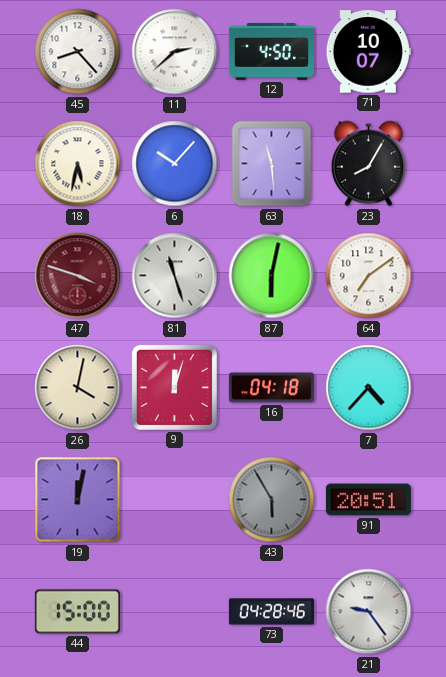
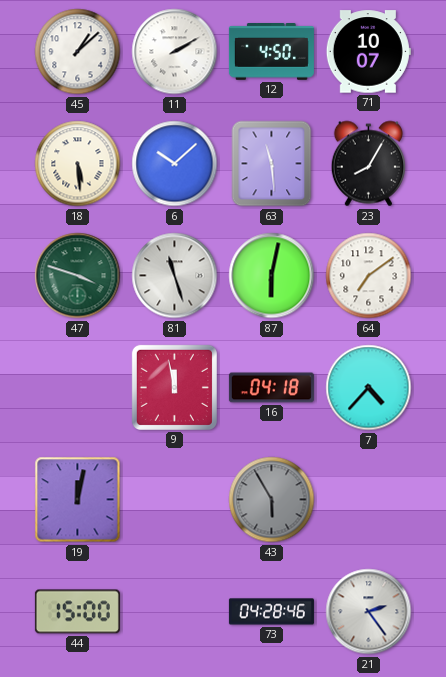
45: 8:23 -> 1:08 (78, 52)
11: 2:38 -> 2:10 (175, 52)
18: 5:32 -> 5:29 (78, 164)
6: 10:07 -> 10:08 (175, 164)
47 dial: burgundy -> green (78, 276)
26: 4:02 -> none (78, 388)
9: 12:03 -> 11:58 (174, 387)
91: 20:51 -> none (368, 500)
21: 9:24 -> 2:24 (369, 612)
